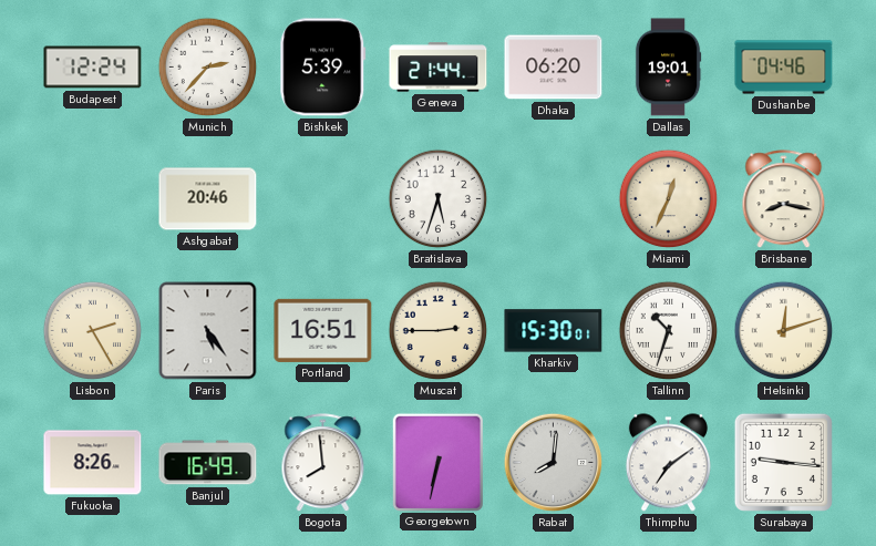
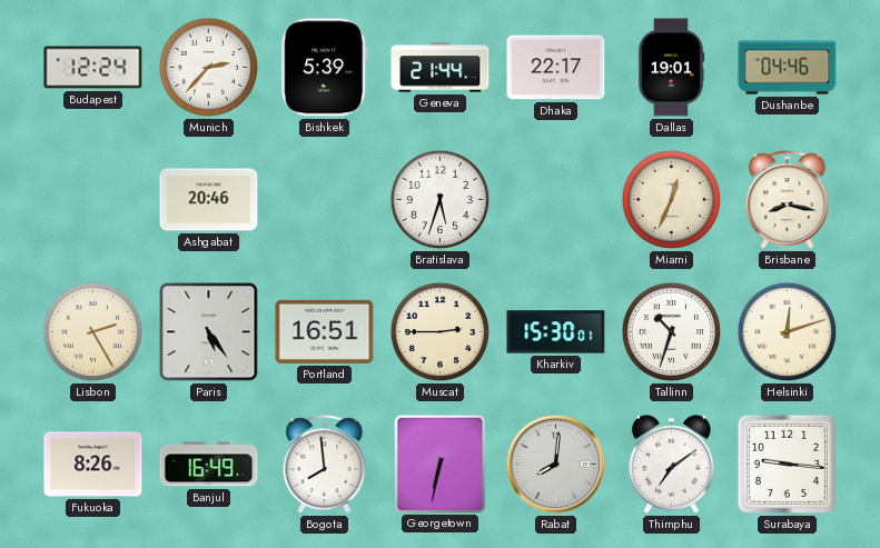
Dhaka: 06:20 -> 22:17 (556, 68)
